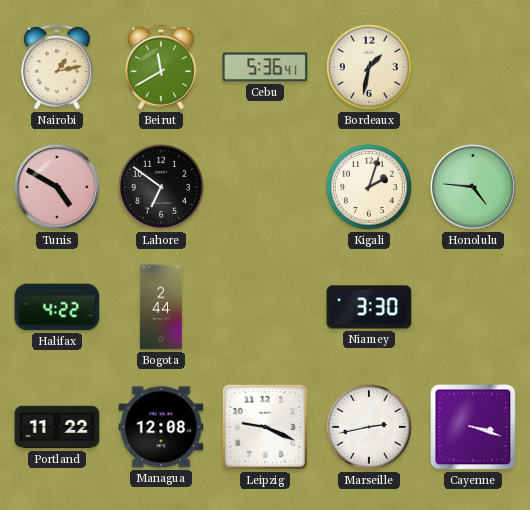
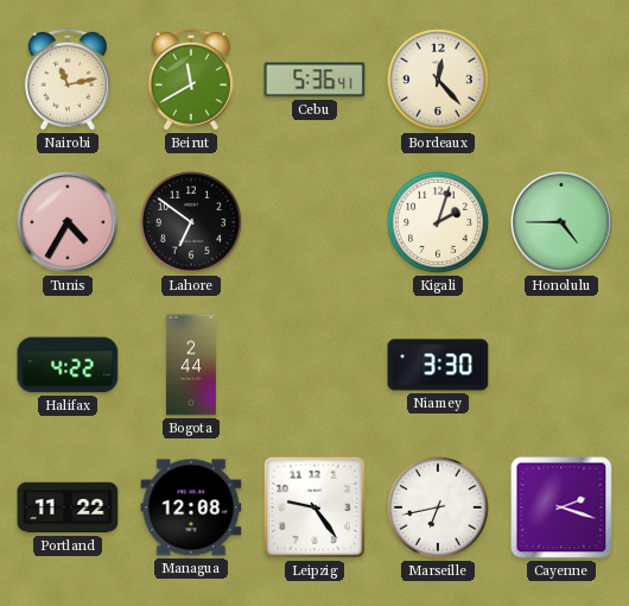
Nairobi: 1:13 -> 11:13 (68, 80)
Bordeaux: 1:32 -> 12:23 (438, 80)
Tunis: 4:50 -> 4:35 (68, 222)
Honolulu: 4:46 -> 4:45 (561, 222)
Leipzig: 9:19 -> 9:24 (314, 507)
Marseille: 2:43 -> 6:43 (438, 507)
Cayenne: 3:18 -> 2:18 (561, 507)
